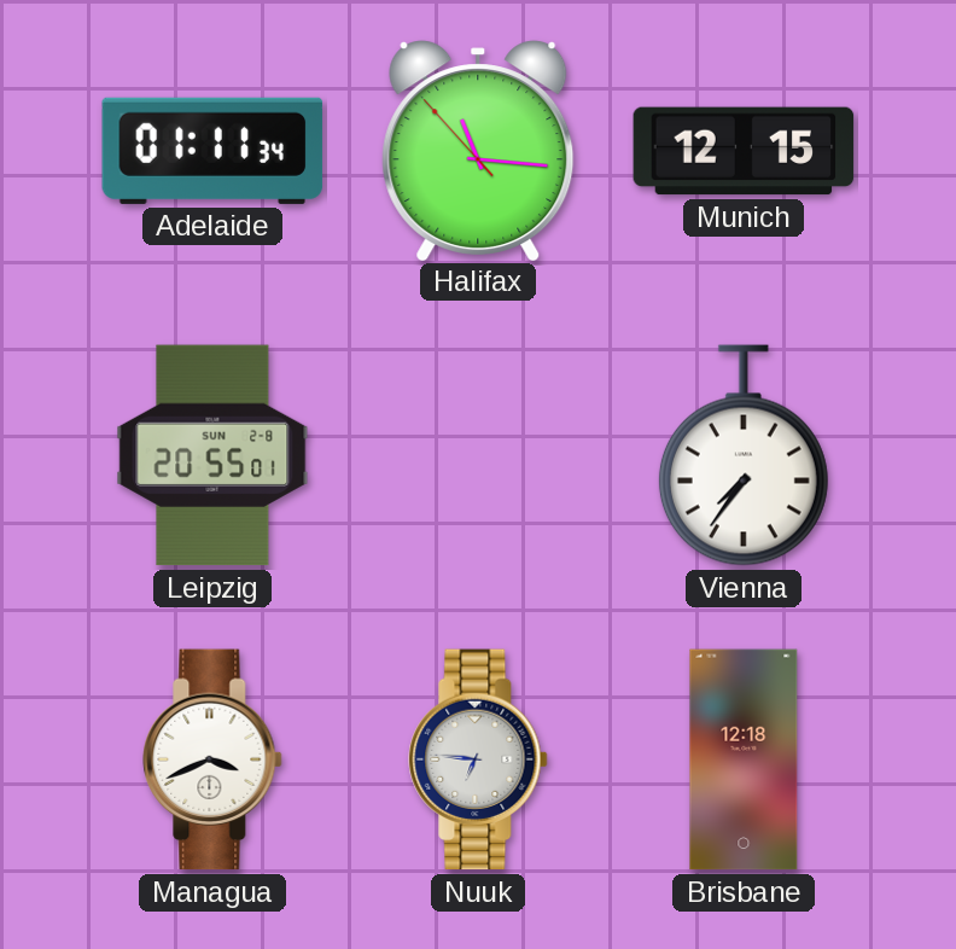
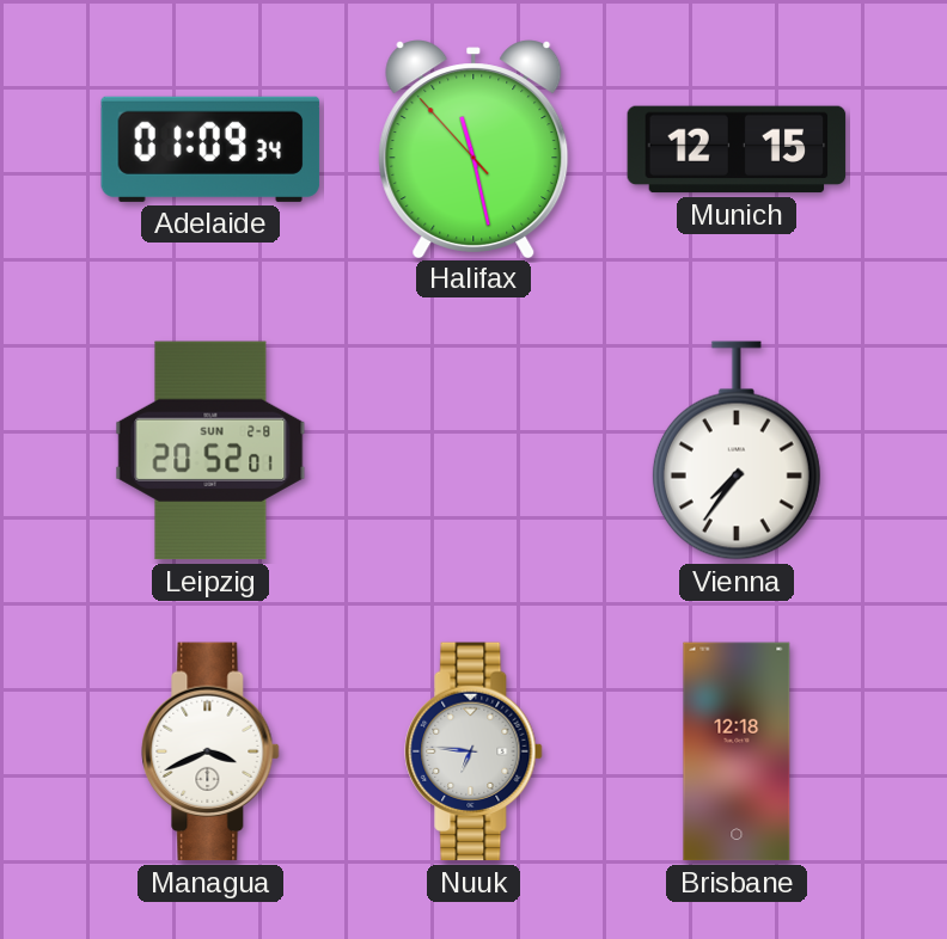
Adelaide: 01:11 -> 01:09 (210, 149)
Halifax: 11:15 -> 11:27 (473, 148)
Leipzig: 20:55 -> 20:52 (210, 450)
